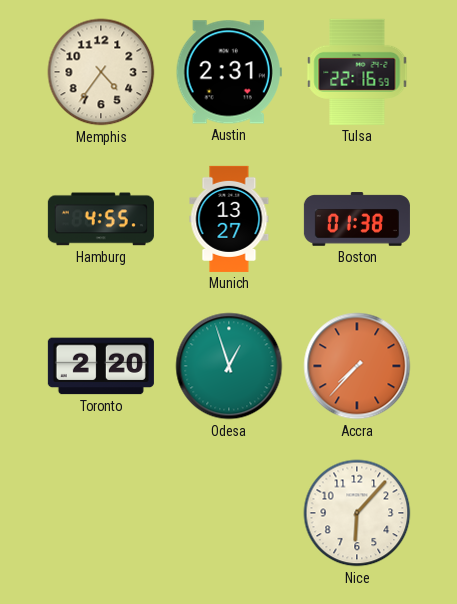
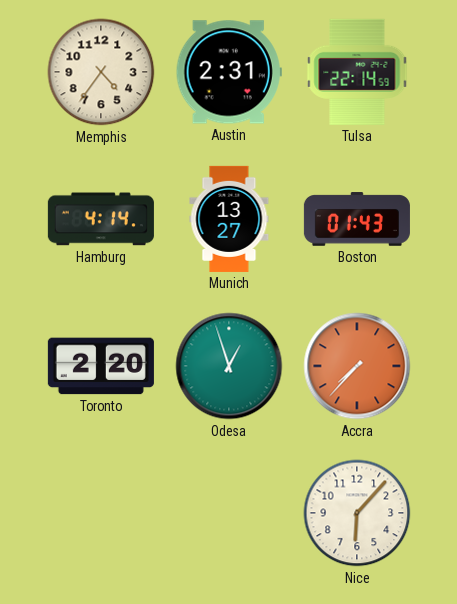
Tulsa: 22:16 -> 22:14 (357, 72)
Hamburg: 4:55 -> 4:14 (101, 219)
Boston: 01:38 -> 01:43 (357, 219)
